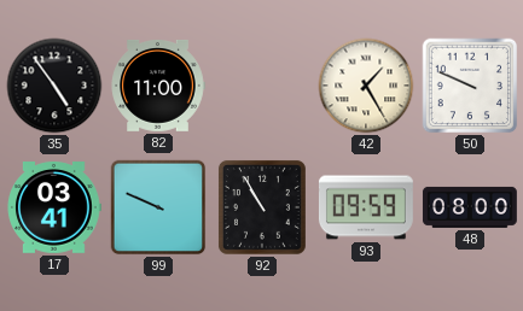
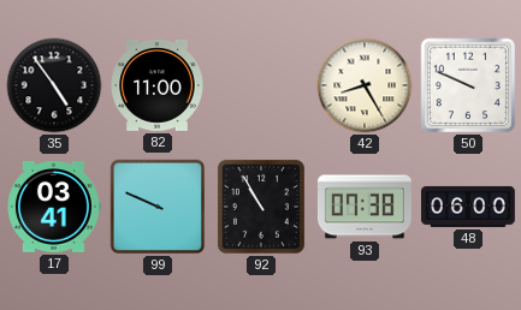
42: 1:25 -> 8:25 (365, 85)
93: 09:59 -> 07:38 (365, 207)
48: 08:00 -> 06:00 (468, 207)
